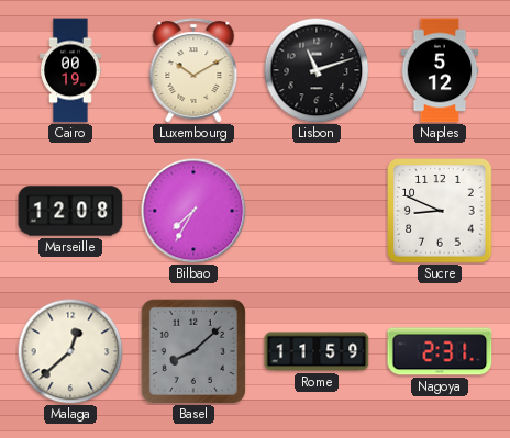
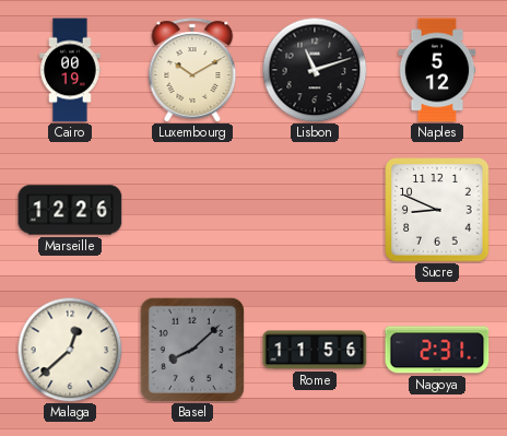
Marseille: 12:08 -> 12:26 (70, 210)
Bilbao: 7:35 -> none (193, 211)
Rome: 11:59 -> 11:56 (315, 350)
